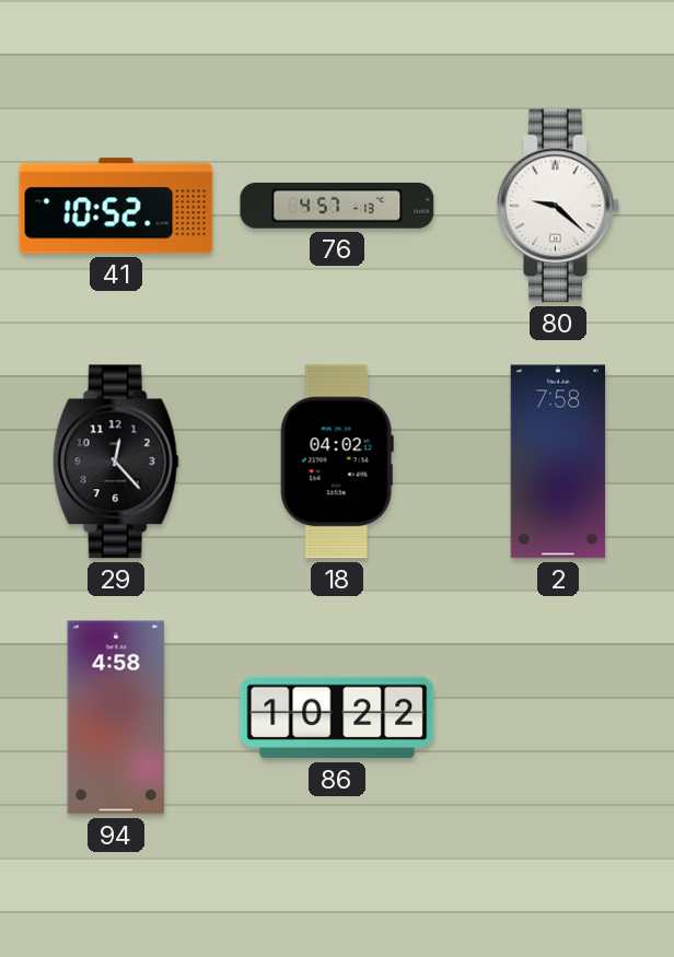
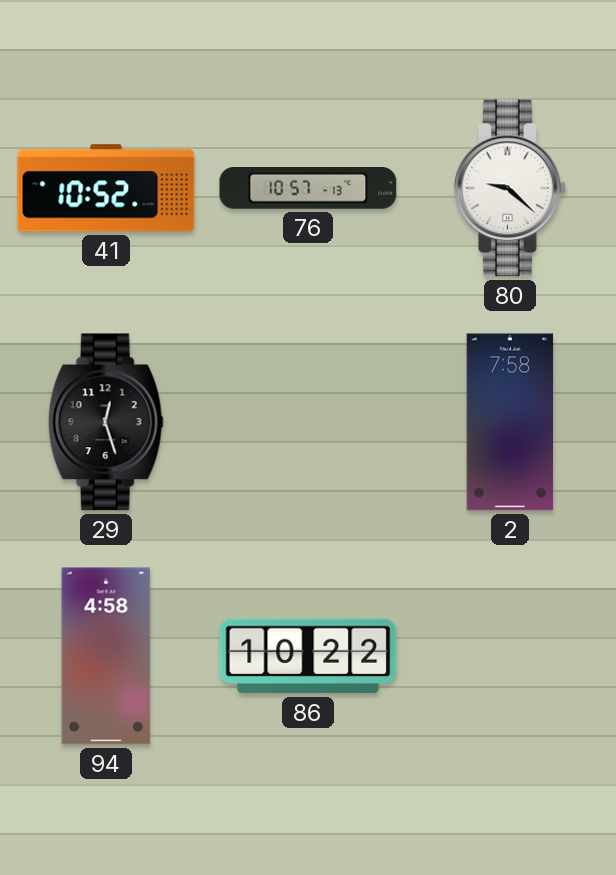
76: 4:57 -> 10:57 (308, 189)
29: 12:23 -> 12:27 (106, 422)
18: 04:02 -> none (337, 462)
